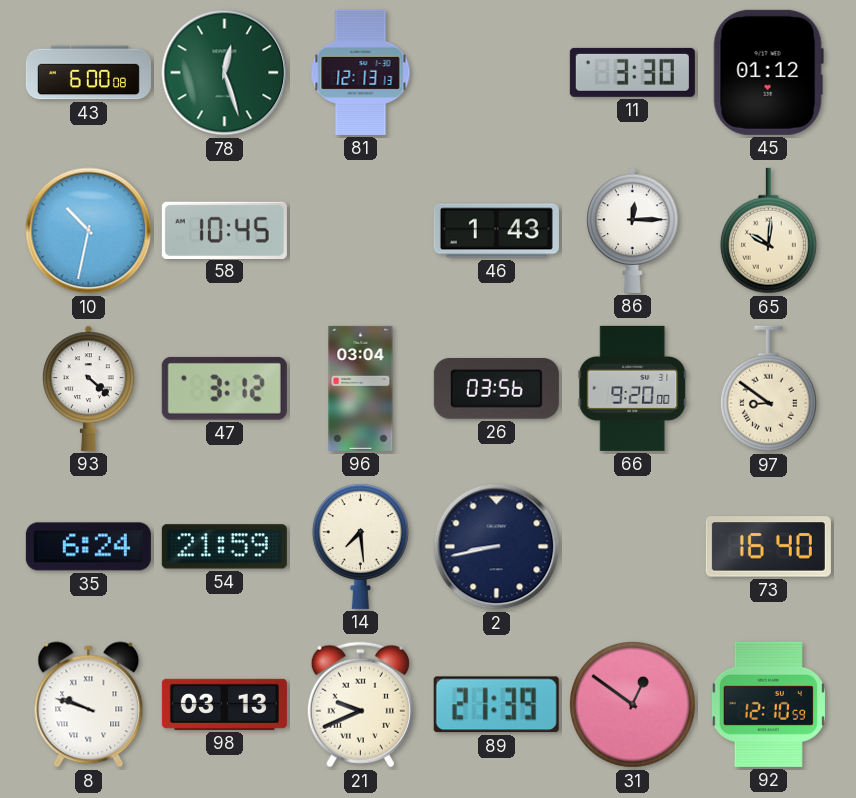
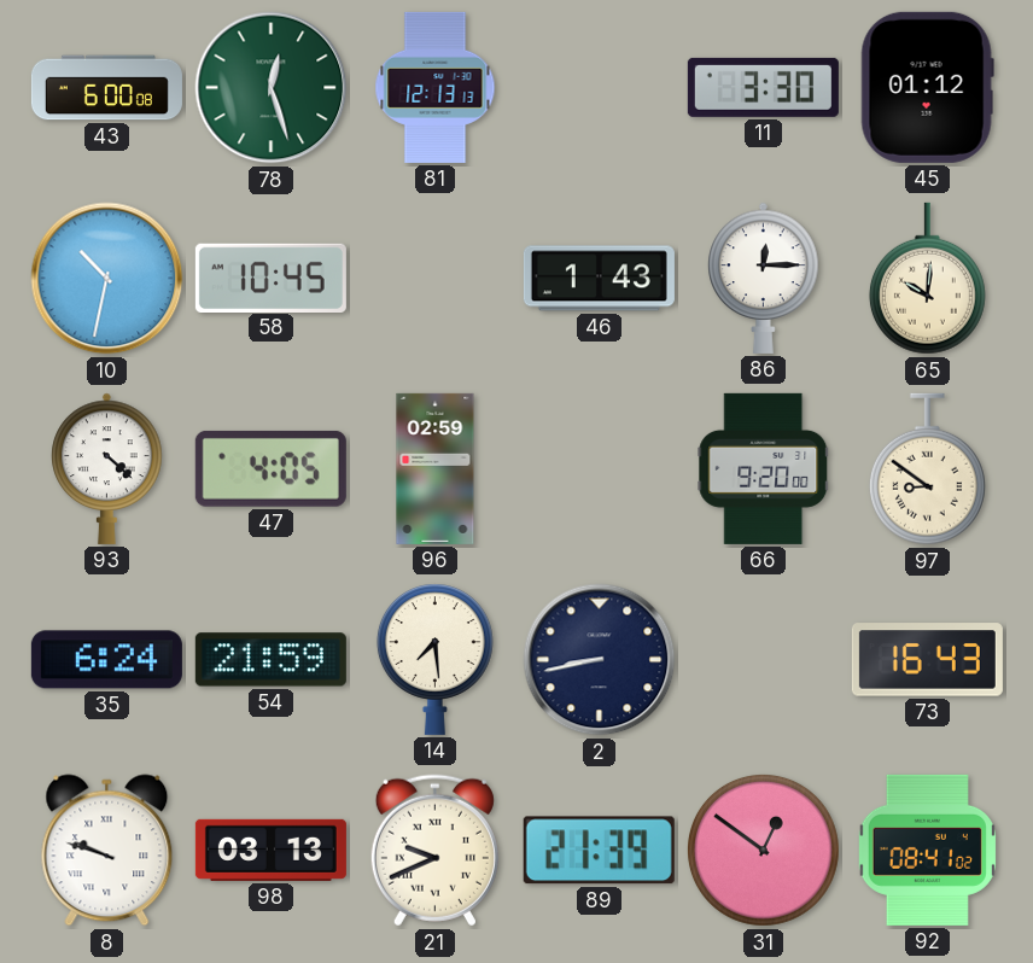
47: 3:12 -> 4:05 (270, 468)
96: 03:04 -> 02:59 (436, 468)
26: 03:56 -> none (496, 388)
73: 16:40 -> 16:43 (927, 660)
92: 12:10 -> 08:41 (927, 850)
